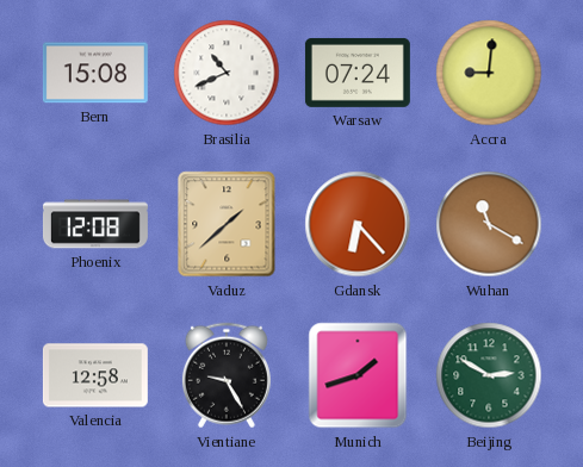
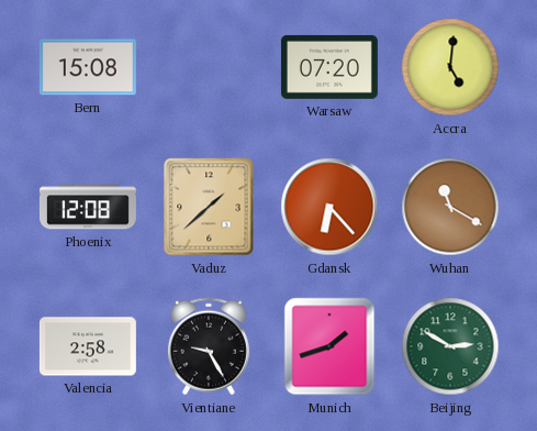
Brasilia: 10:41 -> none (227, 73)
Warsaw: 07:24 -> 07:20 (329, 67)
Accra: 9:01 -> 5:01 (450, 67)
Valencia: 12:58 -> 2:58 (88, 346)
